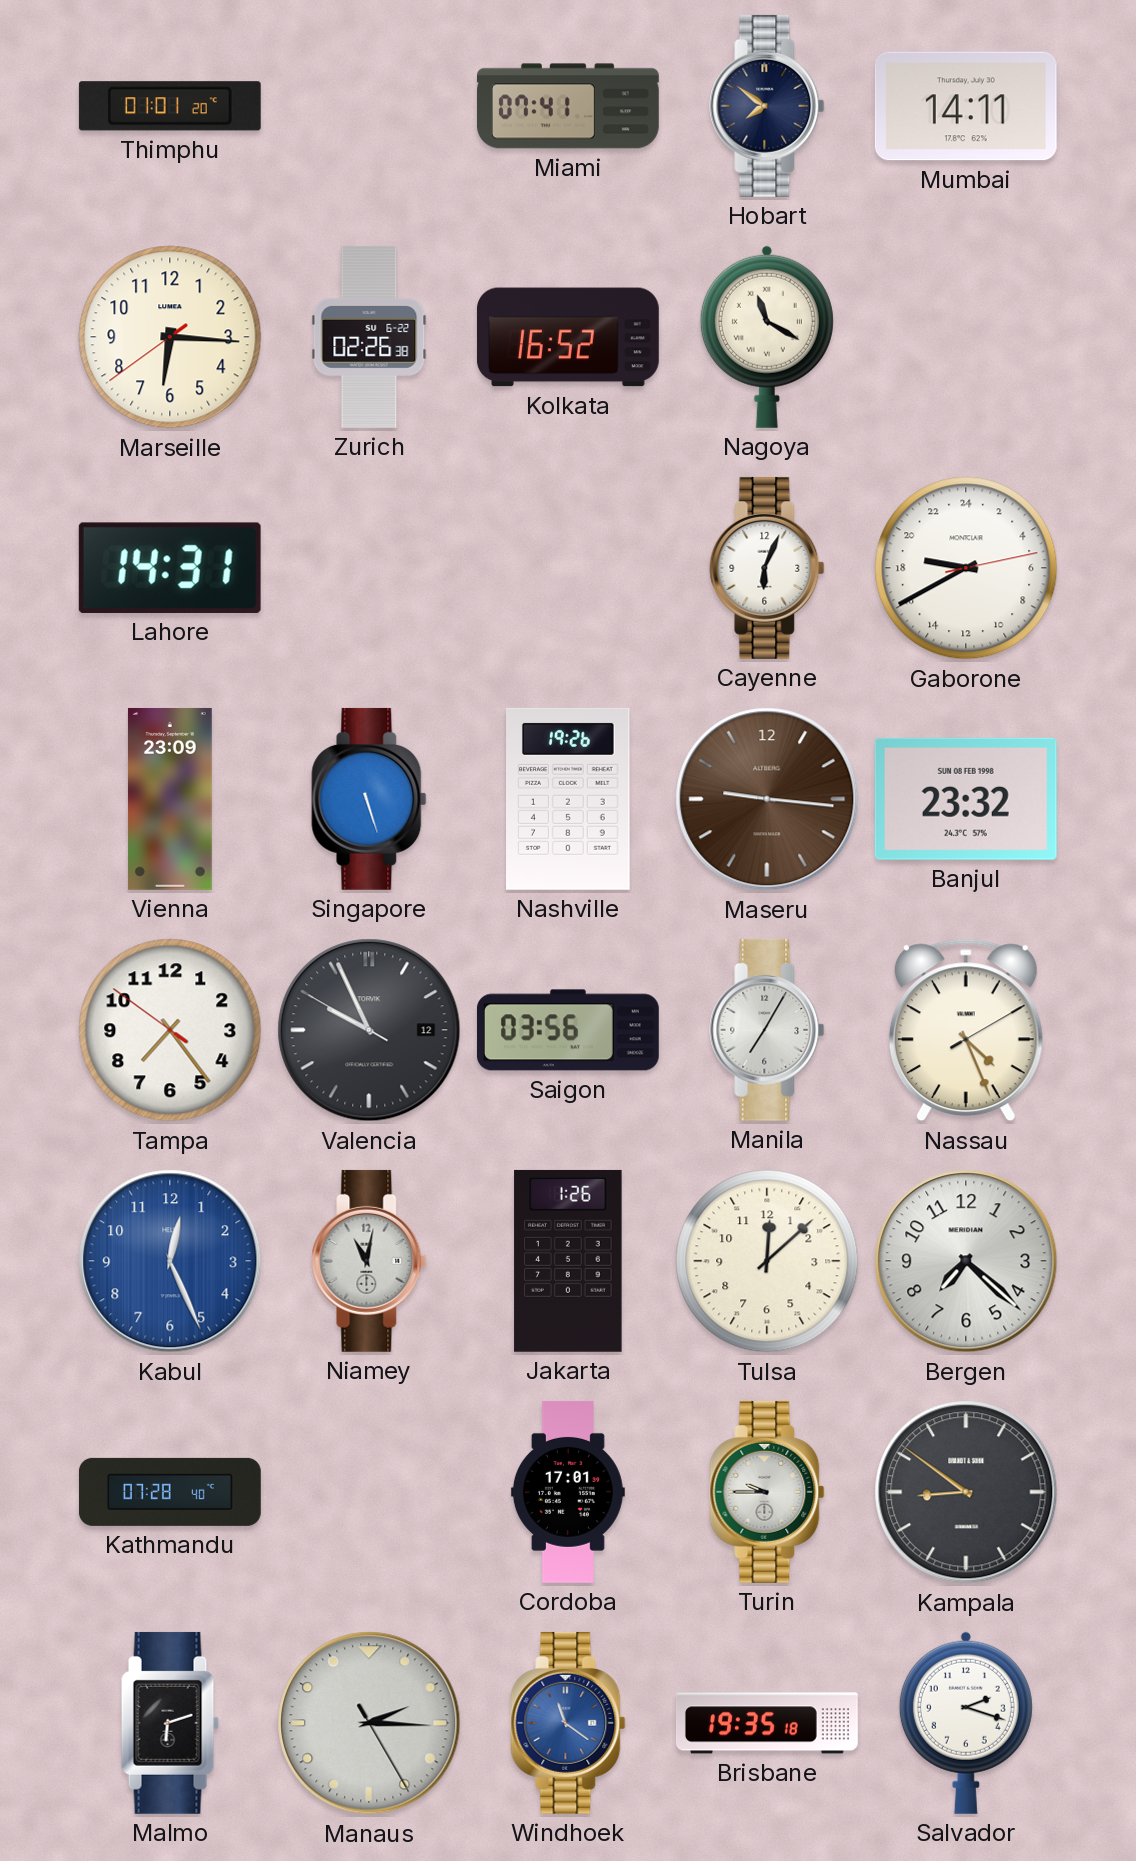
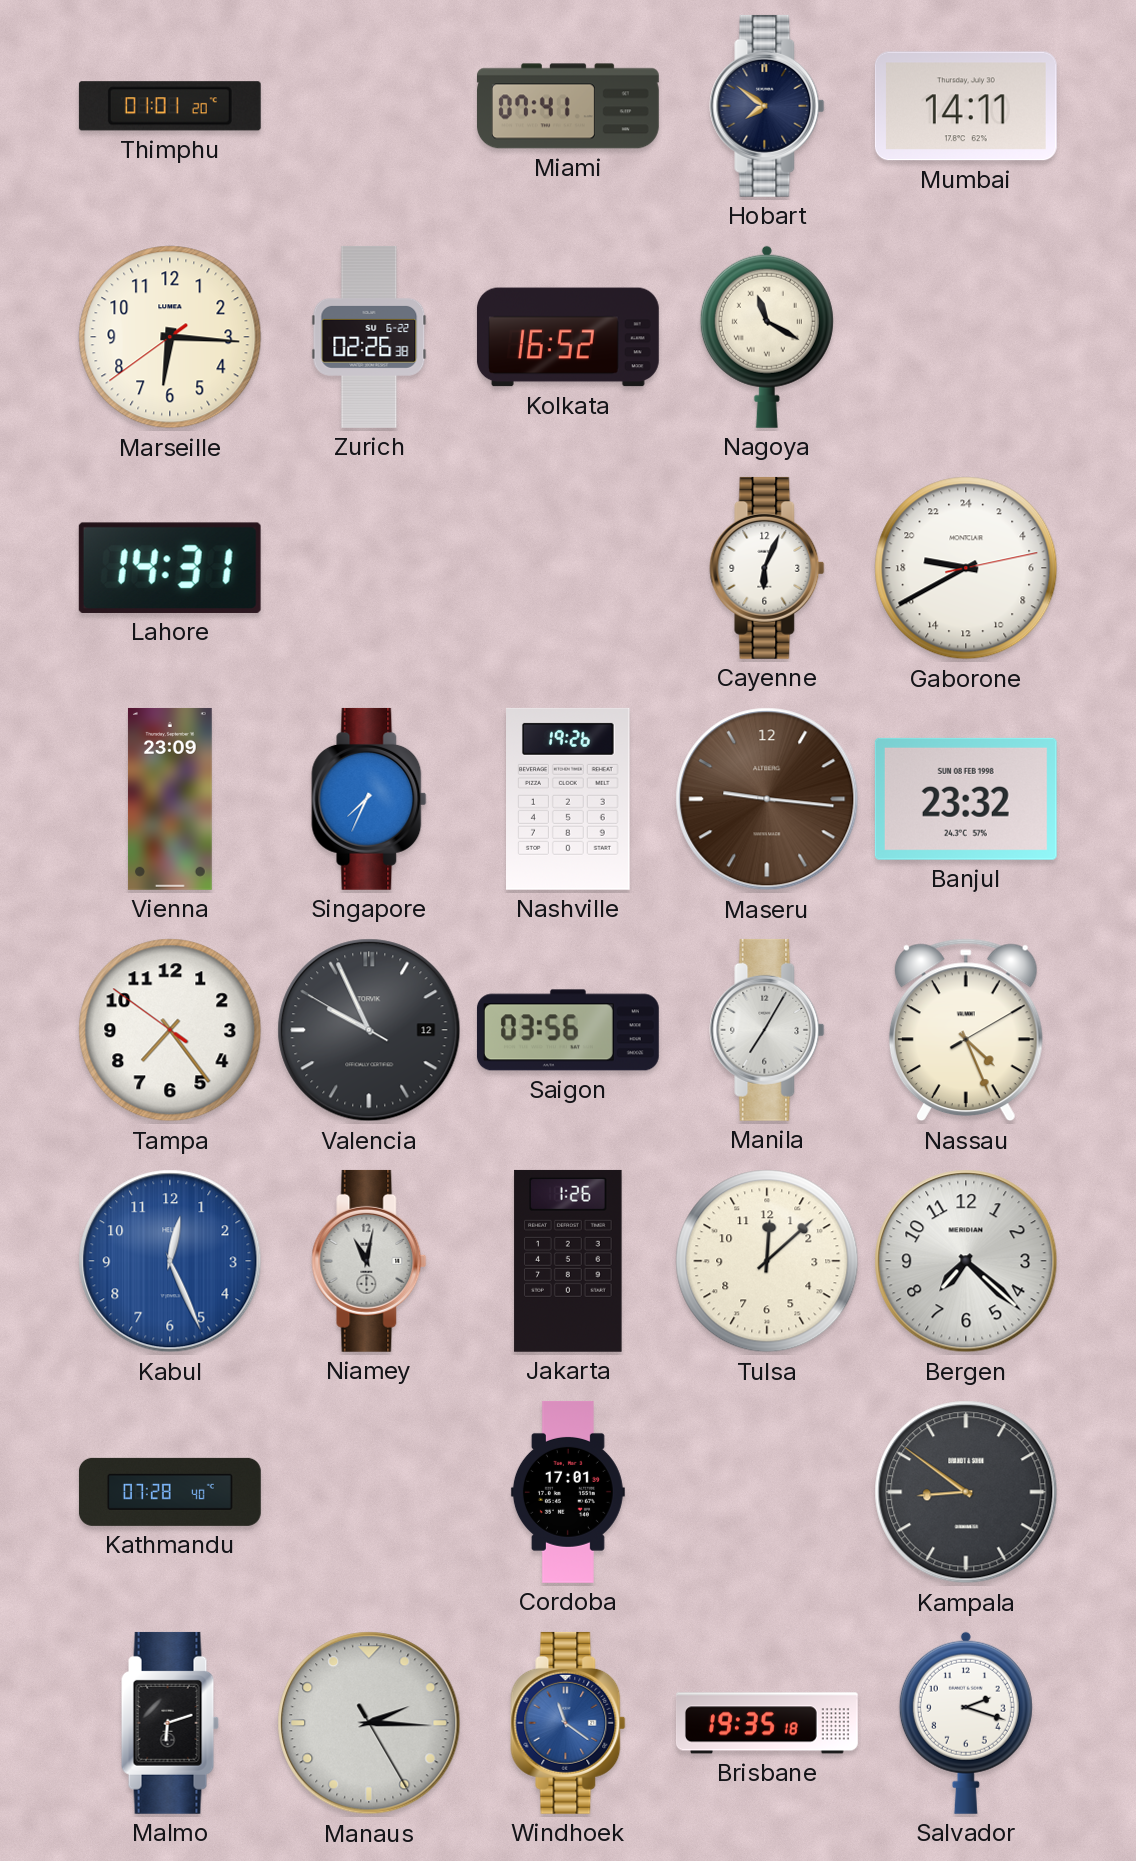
Singapore: 5:27 -> 7:34 (369, 799)
Turin: 9:45 -> none (767, 1492)
